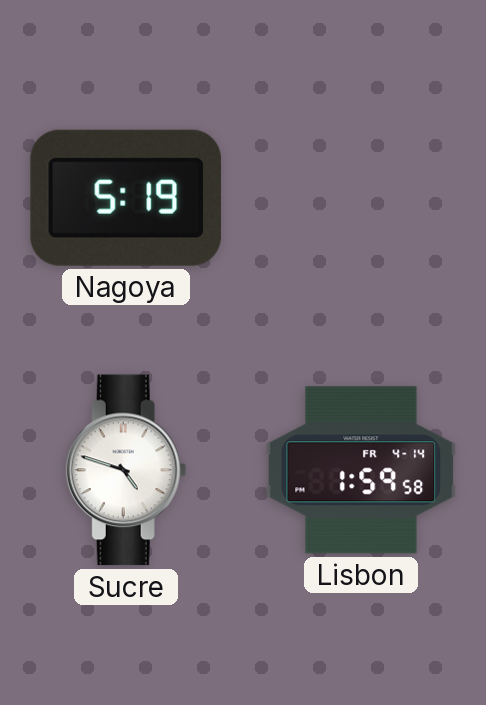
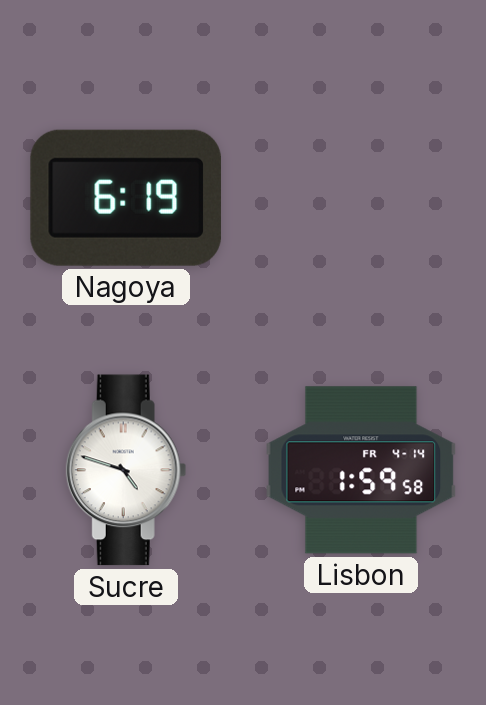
Nagoya: 5:19 -> 6:19 (126, 198)
